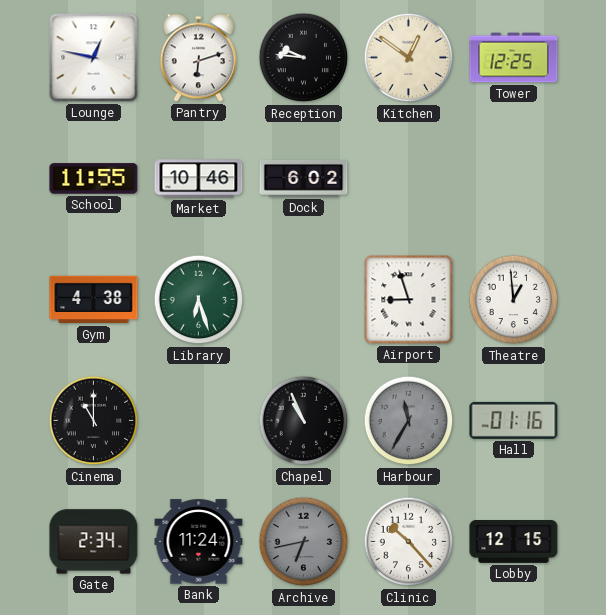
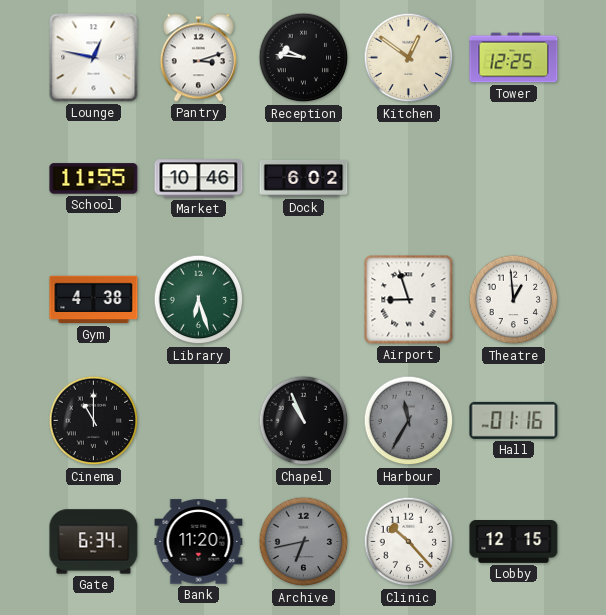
Pantry: 6:12 -> 3:12 (198, 58)
Gate: 2:34 -> 6:34 (94, 542)
Bank: 11:24 -> 11:20 (199, 542)
